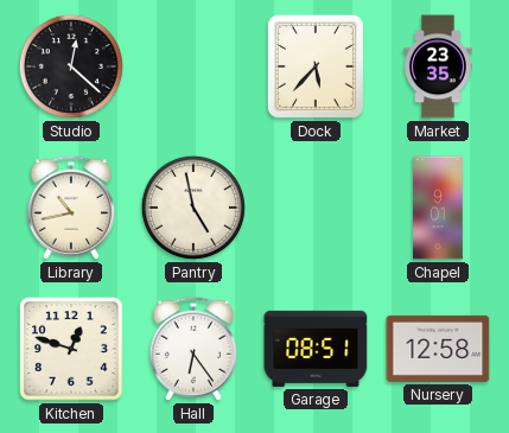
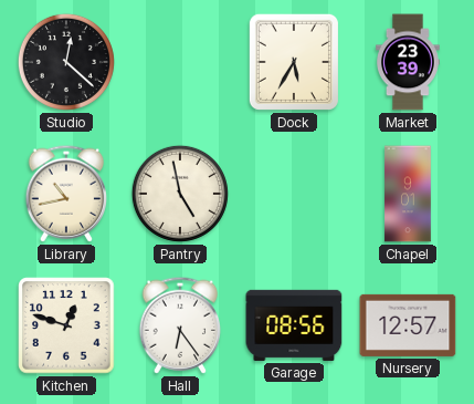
Dock: 5:37 -> 5:35 (294, 62)
Market: 23:35 -> 23:39 (409, 62)
Garage: 08:51 -> 08:56 (294, 325)
Nursery: 12:58 -> 12:57 (408, 325)
